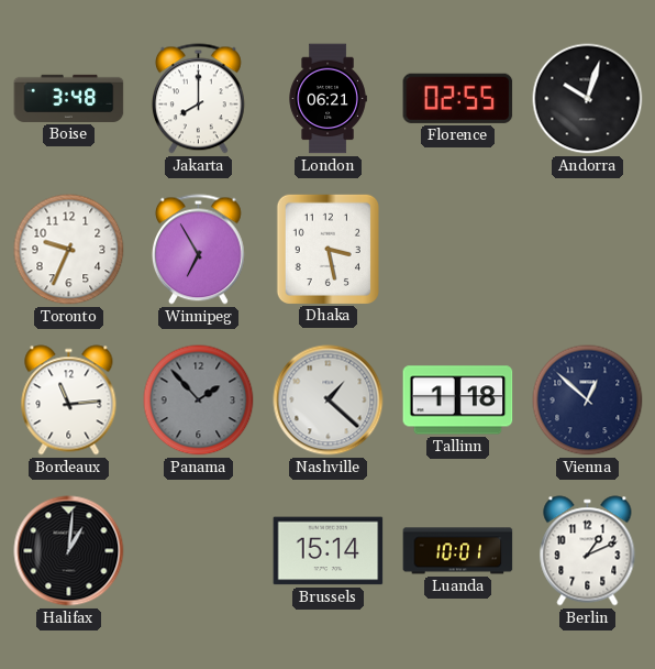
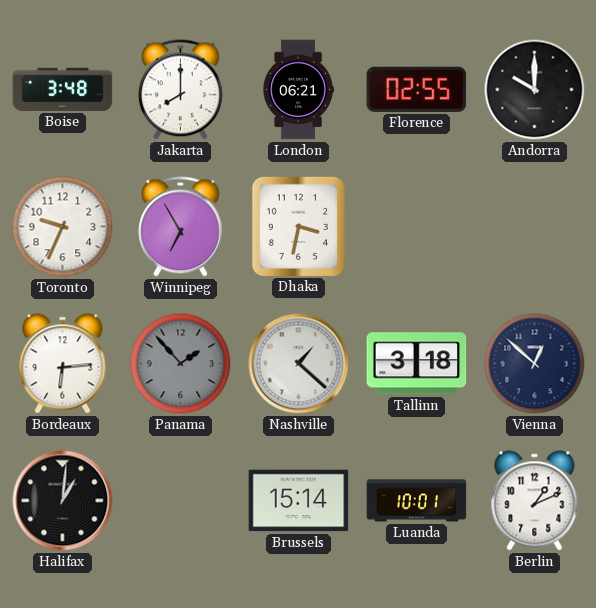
Andorra: 10:03 -> 10:00 (535, 90)
Dhaka: 3:28 -> 3:32 (298, 226)
Bordeaux: 11:14 -> 6:14 (63, 364)
Tallinn: 1:18 -> 3:18 (417, 364)
